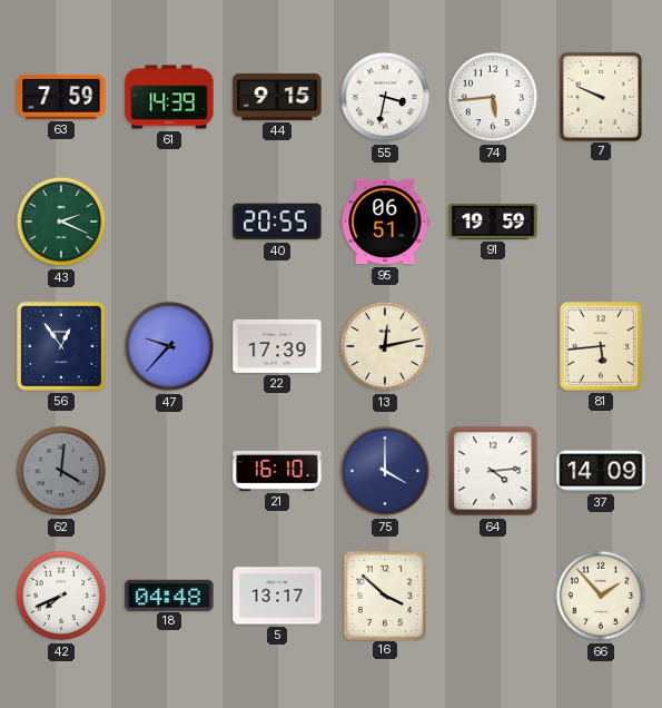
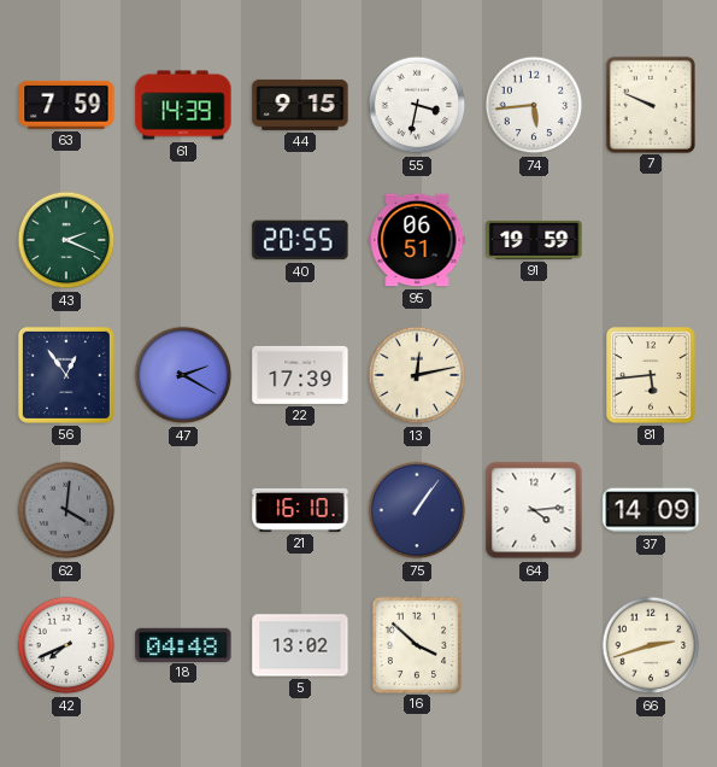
47: 9:37 -> 2:20 (183, 375)
75: 4:00 -> 1:06 (417, 510)
5: 13:17 -> 13:02 (300, 645)
66: 1:53 -> 2:42 (651, 645)
